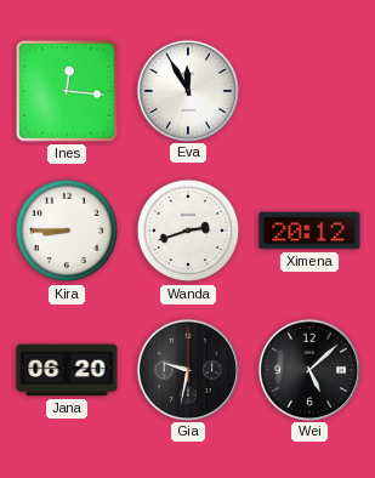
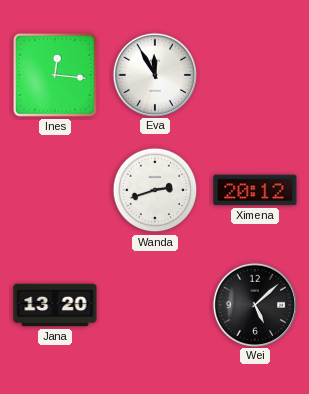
Kira: 8:45 -> none (67, 231)
Jana: 06:20 -> 13:20 (55, 305)
Gia: 9:32 -> none (187, 369)
